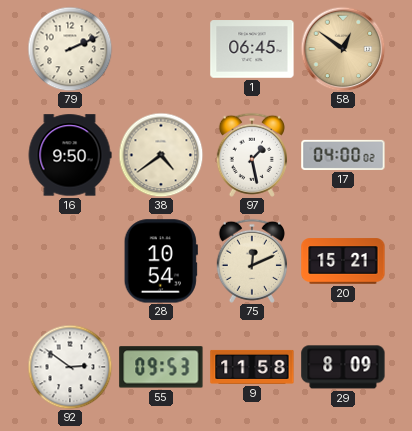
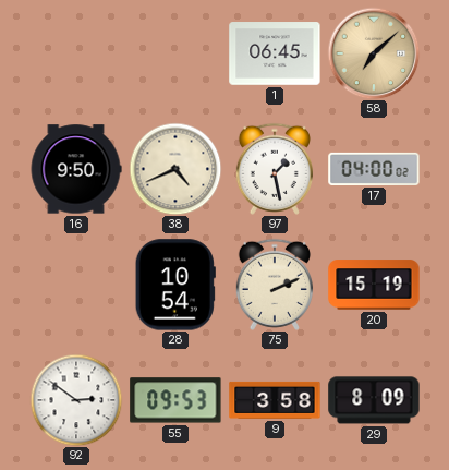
79: 2:11 -> none (70, 49)
58: 12:51 -> 7:08 (374, 53)
38: 4:39 -> 4:41 (175, 169)
75: 12:11 -> 2:11 (275, 285)
20: 15:21 -> 15:19 (374, 285)
9: 11:58 -> 3:58 (275, 400)
